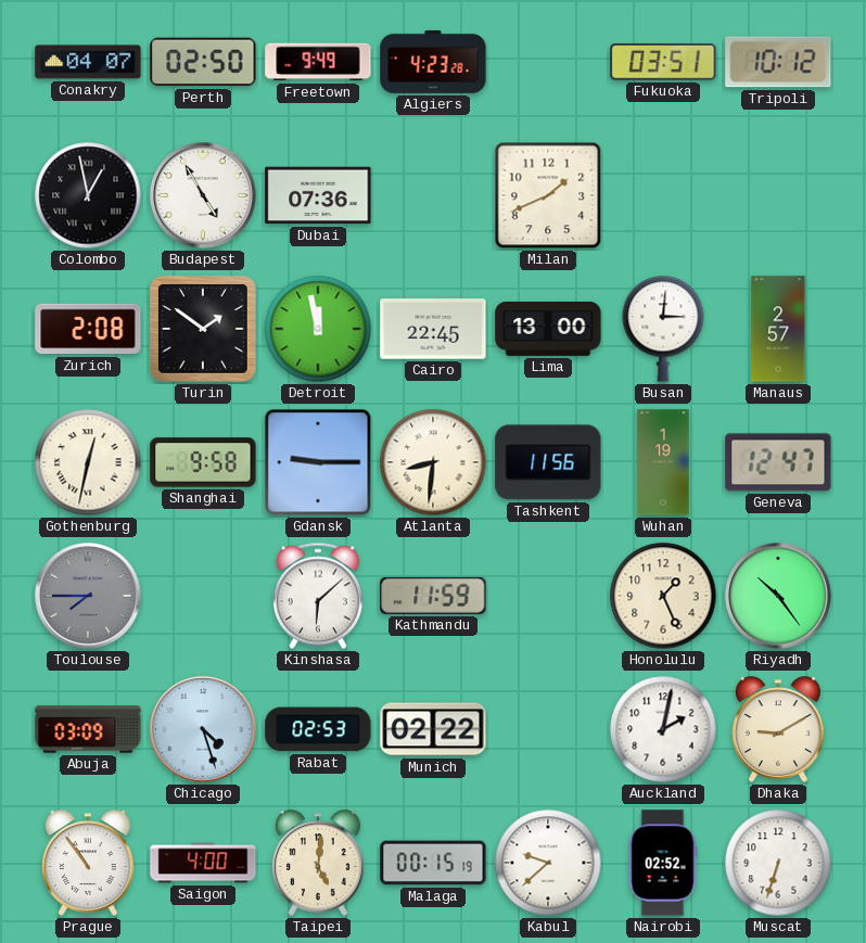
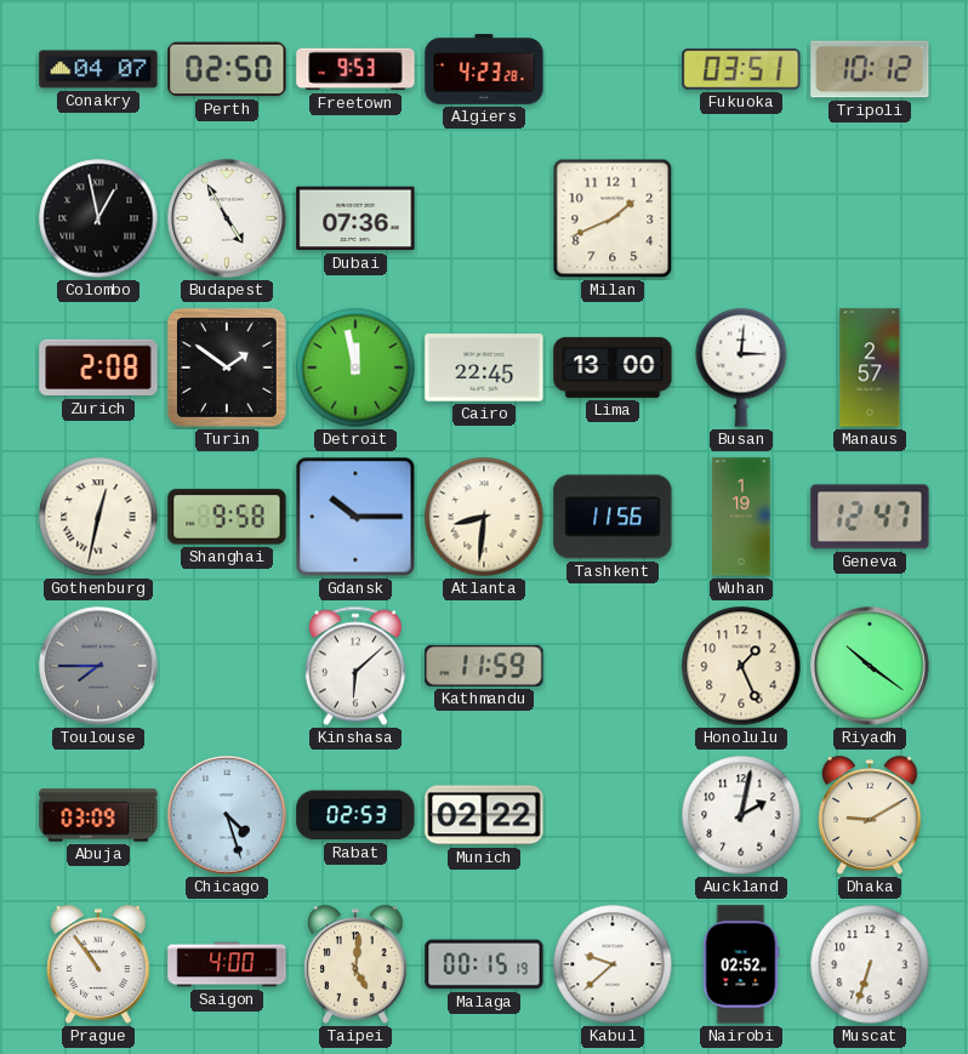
Freetown: 9:49 -> 9:53 (355, 69)
Gdansk: 9:15 -> 10:15 (355, 517)
Riyadh: 10:24 -> 10:21 (870, 666)
